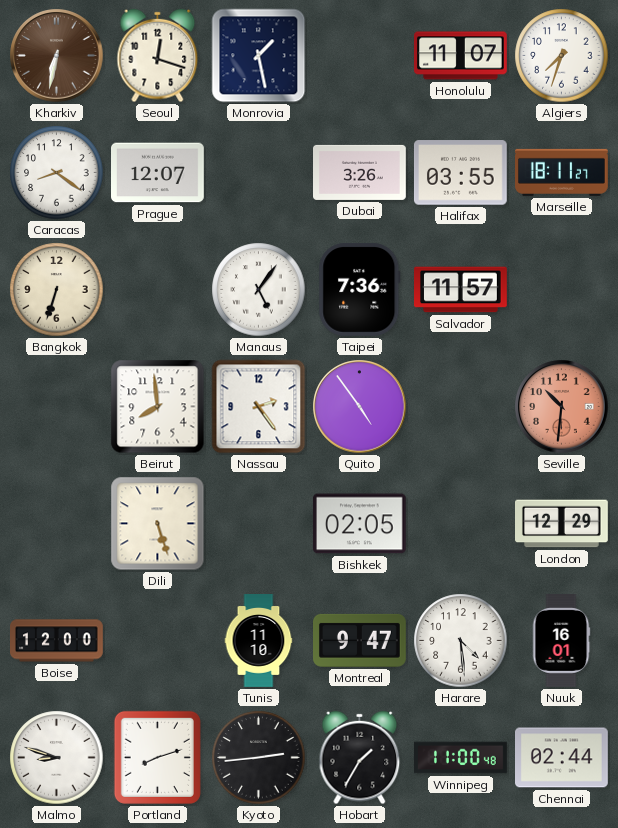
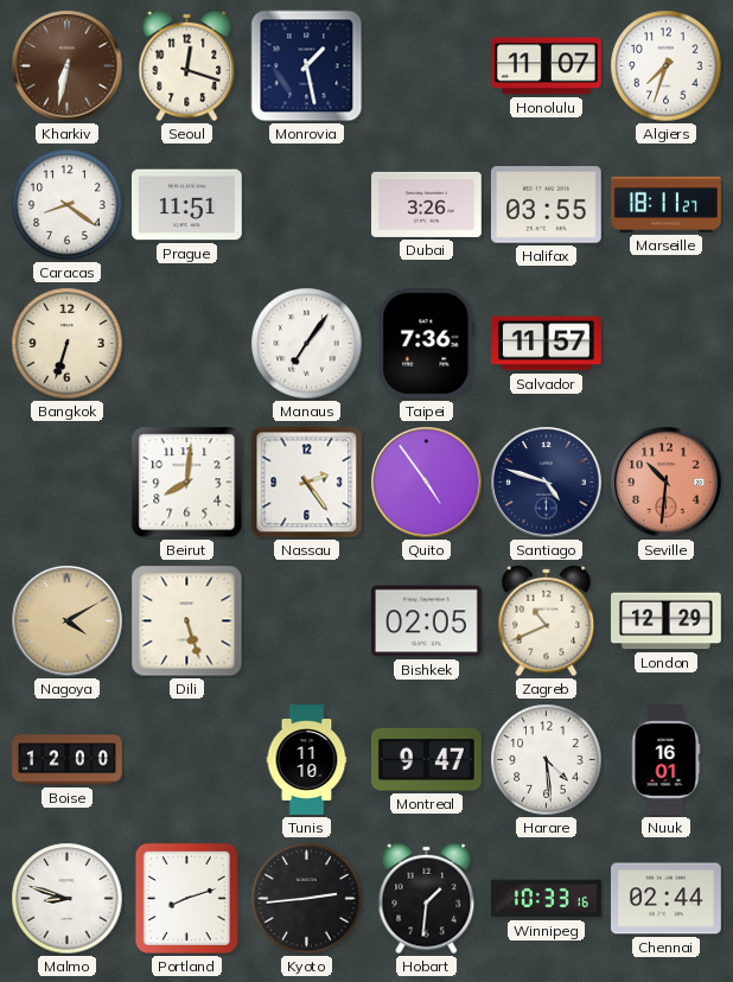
Prague: 12:07 -> 11:51 (187, 205)
Manaus: 5:06 -> 7:06 (307, 344)
Beirut: 7:59 -> 8:01 (187, 483)
Santiago: none -> 4:48 (547, 483)
Nagoya: none -> 4:10 (68, 621)
Zagreb: none -> 10:41 (547, 621)
Hobart: 1:35 -> 1:31 (427, 899)
Winnipeg: 11:00 -> 10:33 (547, 899)
